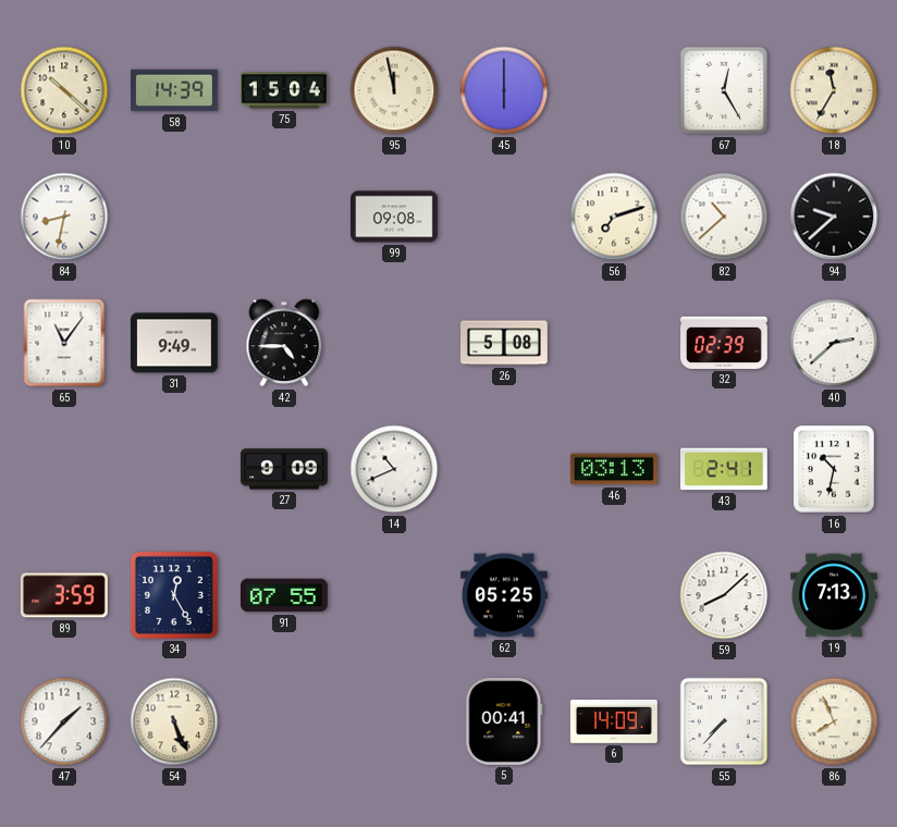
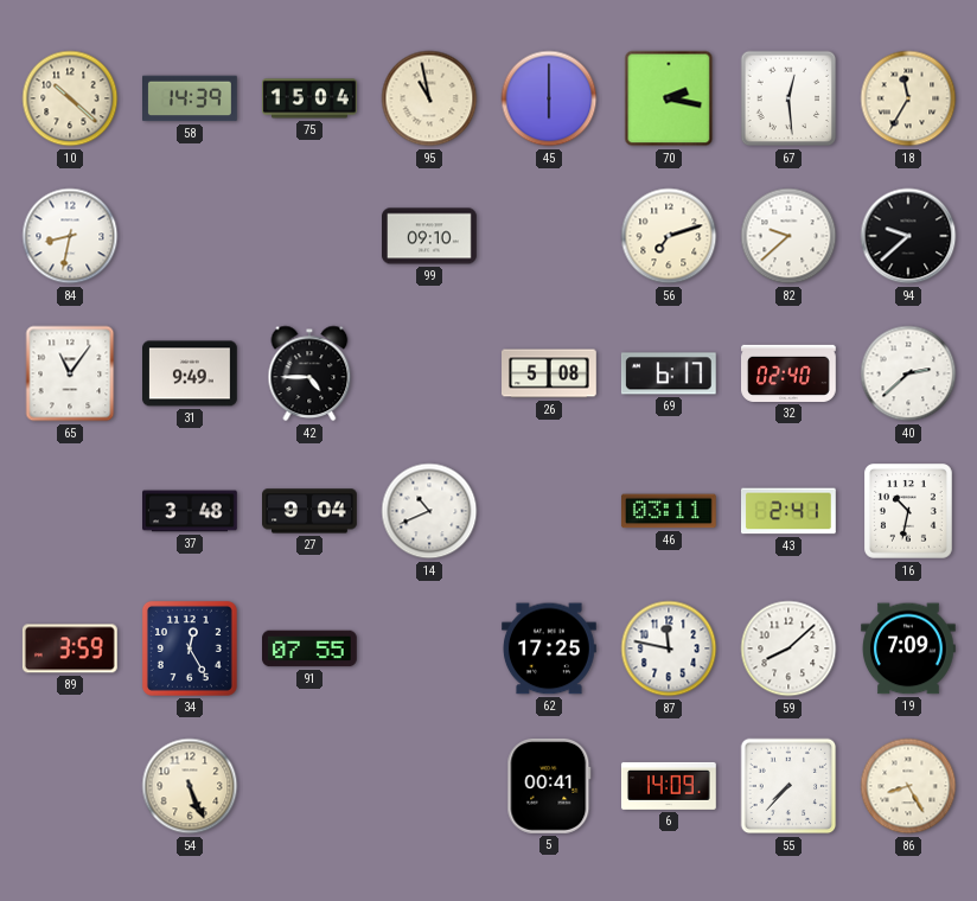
95: 11:58 -> 10:58 (429, 98)
70: none -> 2:17 (669, 98)
67: 12:25 -> 12:29 (788, 98)
99: 09:08 -> 09:10 (430, 236)
82: 10:38 -> 9:38 (788, 236)
69: none -> 6:17 (669, 373)
32: 02:39 -> 02:40 (790, 373)
37: none -> 3:48 (191, 511)
27: 9:09 -> 9:04 (311, 511)
46: 03:13 -> 03:11 (669, 511)
62: 05:25 -> 17:25 (550, 648)
87: none -> 11:47 (669, 648)
19: 7:13 -> 7:09 (909, 648)
47: 1:37 -> none (64, 721)
86: 7:56 -> 8:25 (908, 786)
